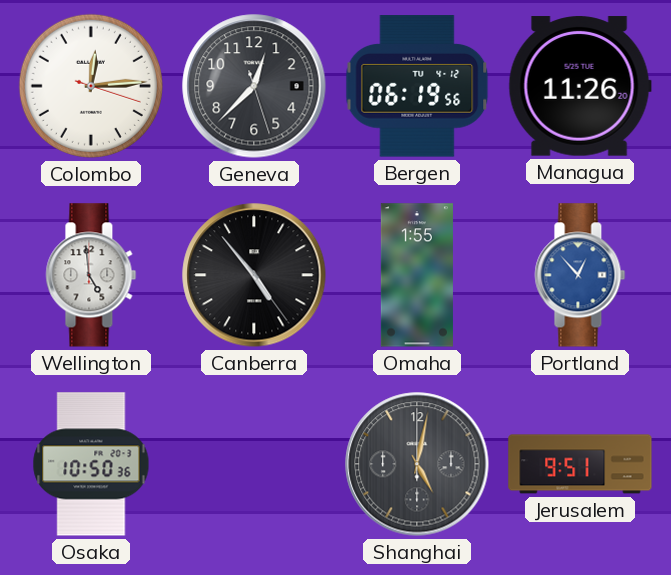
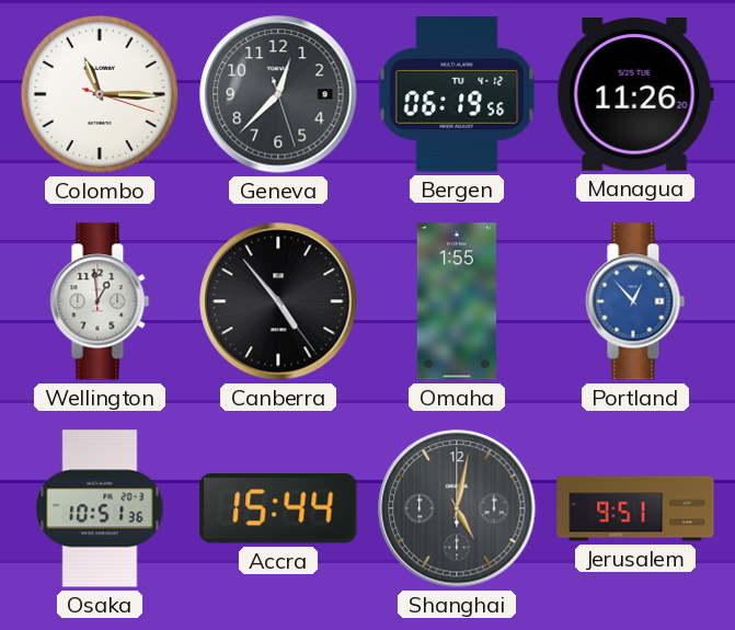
Colombo: 12:14 -> 11:15 (100, 94)
Wellington: 4:59 -> 12:59 (100, 301)
Osaka: 10:50 -> 10:51 (100, 508)
Accra: none -> 15:44 (278, 509)
